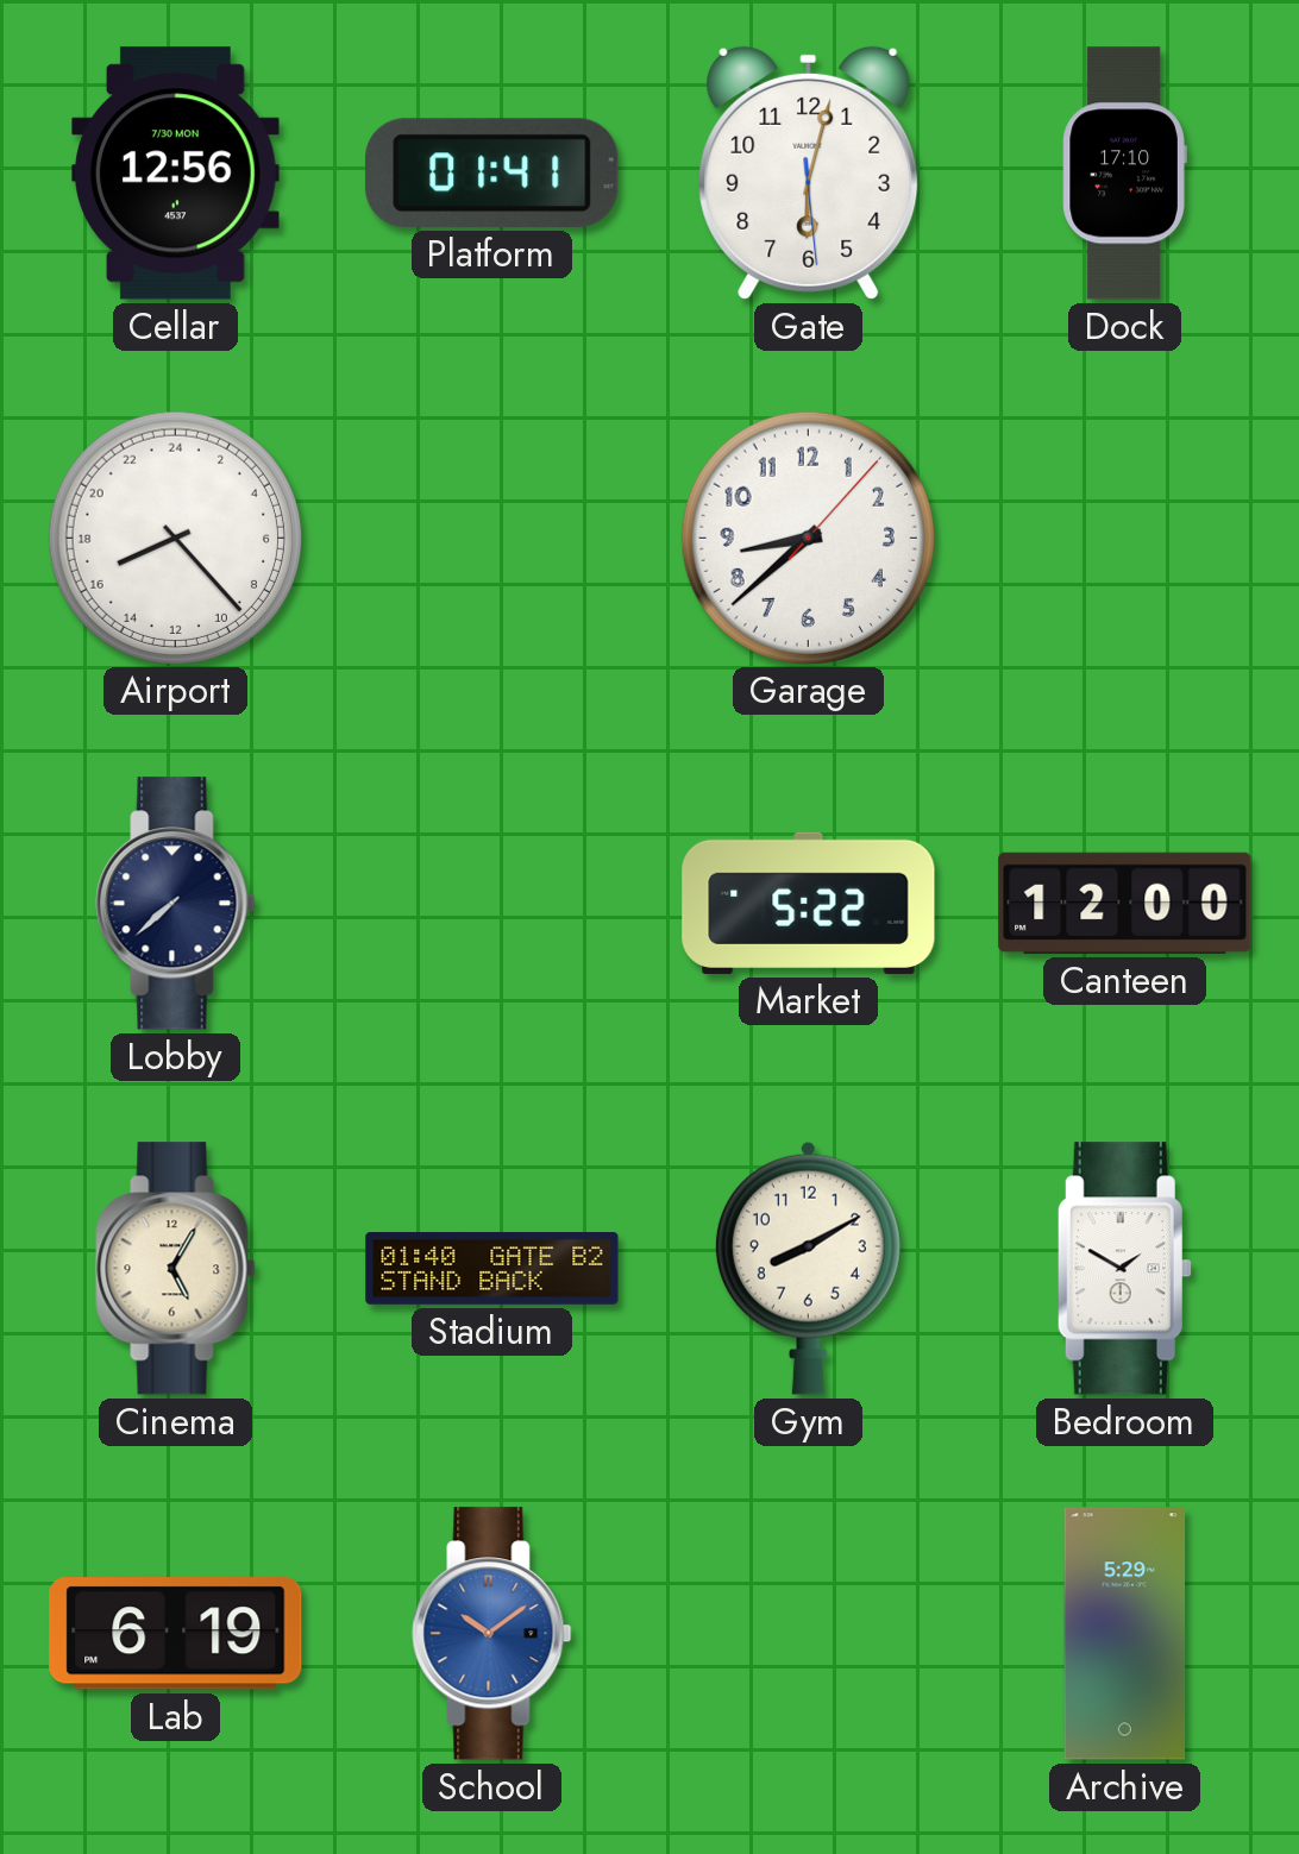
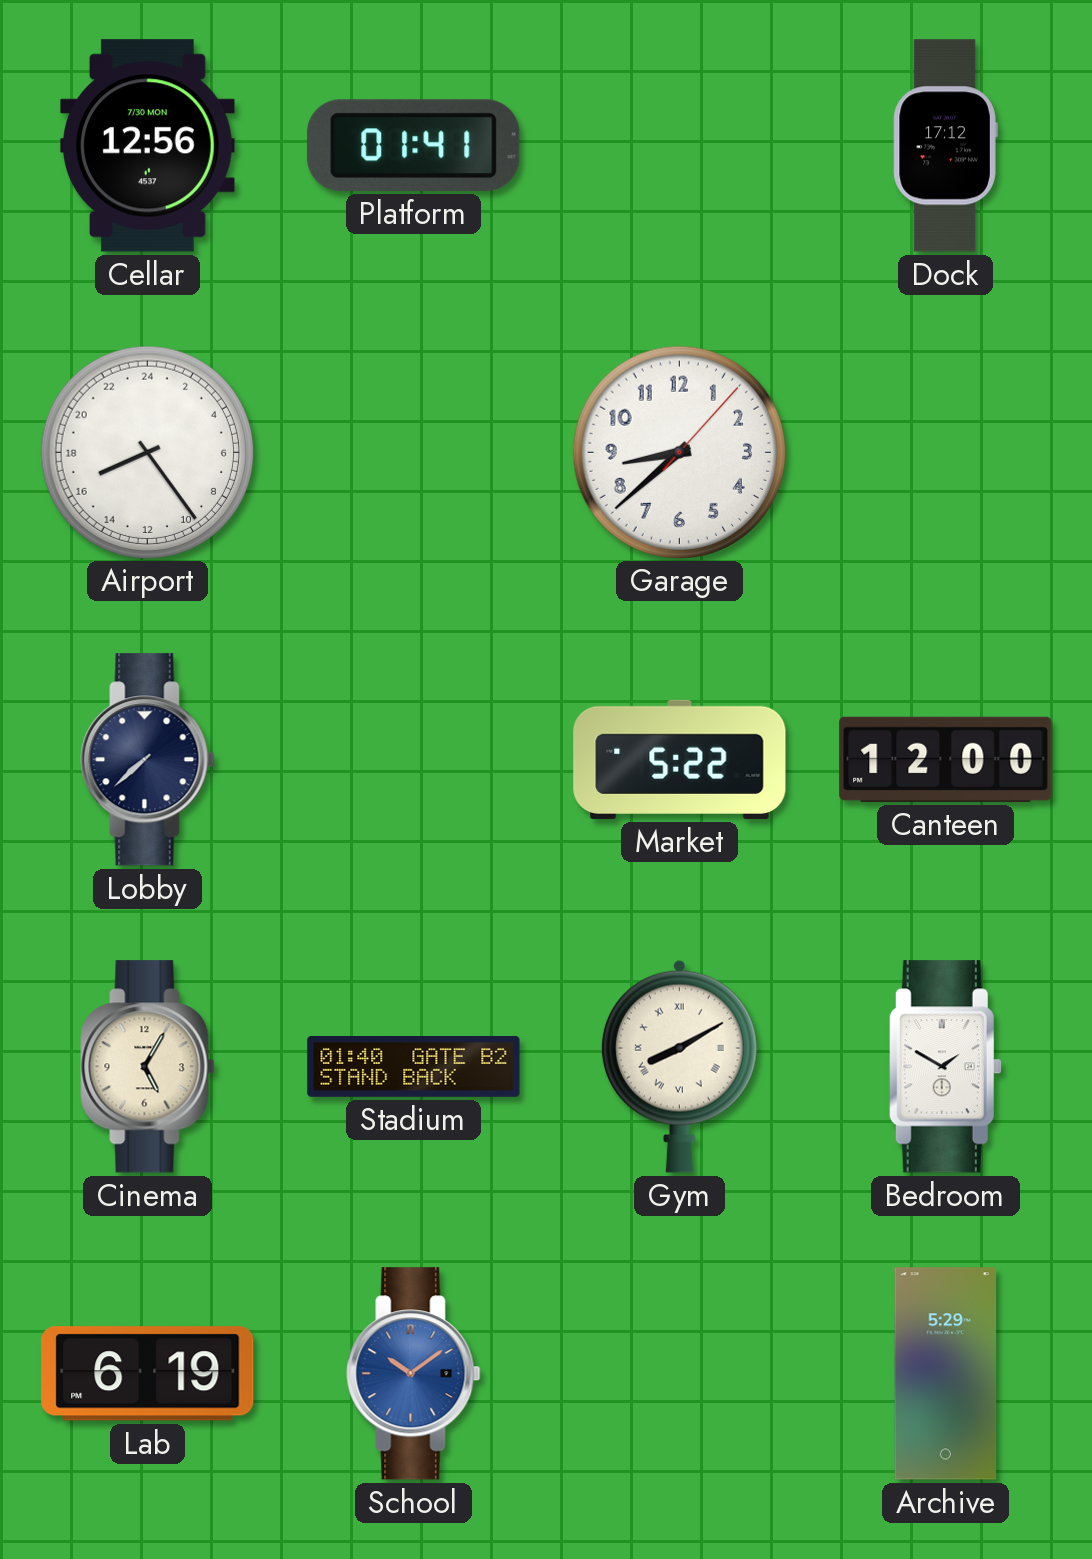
Gate: 6:02 -> none (809, 172)
Dock: 17:10 -> 17:12 (945, 146)
Airport: 16:23 -> 16:24 (147, 452)
Gym numerals: Arabic -> Roman (679, 1066)
